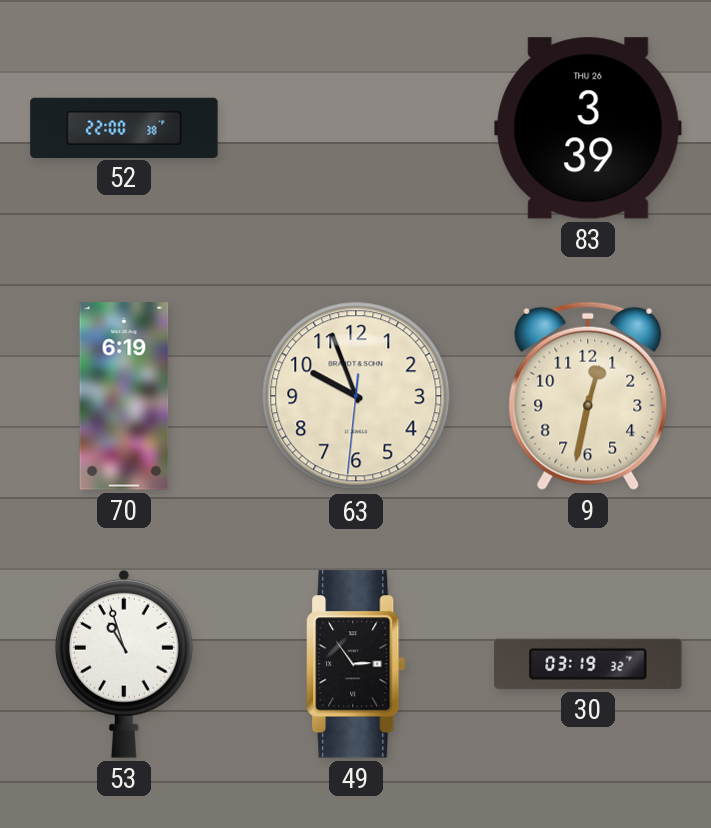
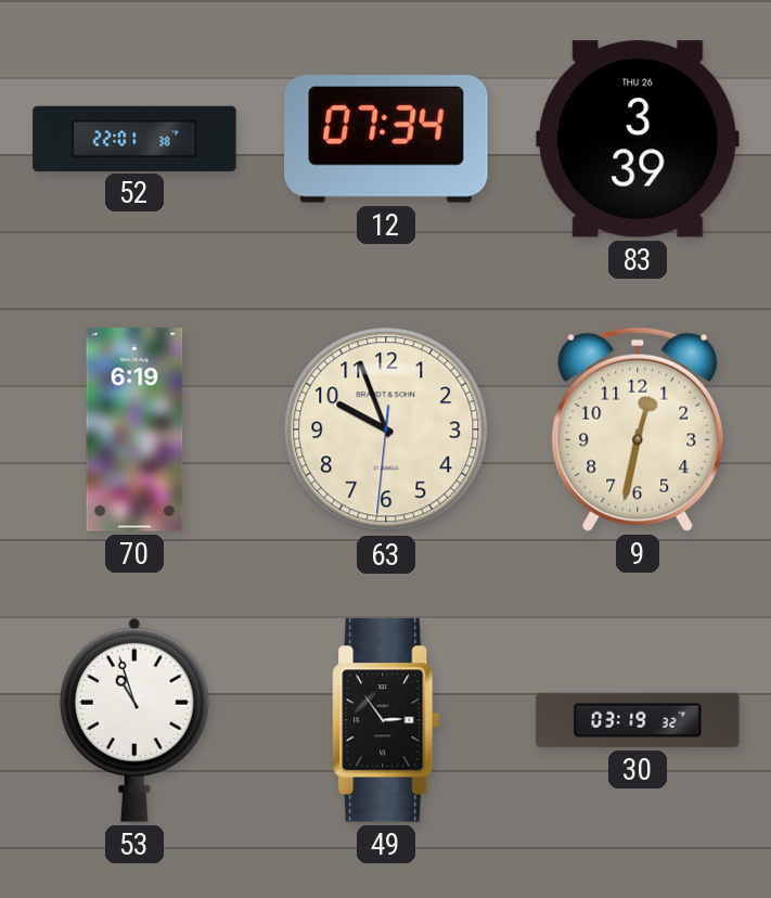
52: 22:00 -> 22:01 (134, 138)
12: none -> 07:34 (386, 140)
